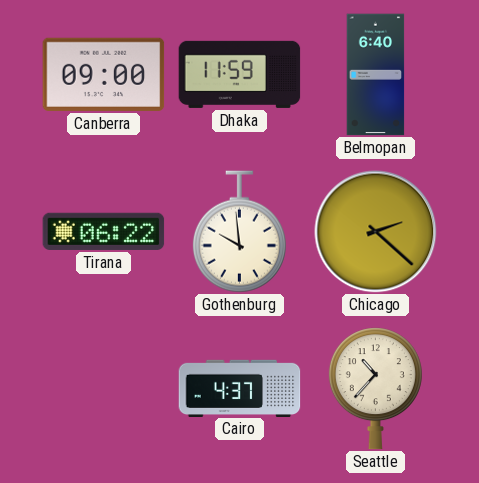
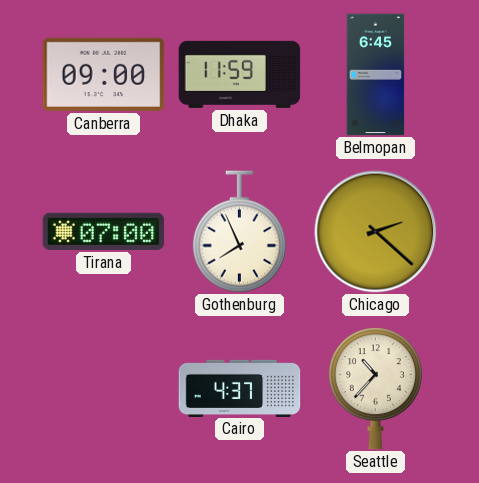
Belmopan: 6:40 -> 6:45 (376, 75)
Tirana: 06:22 -> 07:00 (104, 231)
Gothenburg: 9:59 -> 7:56 (239, 232)
